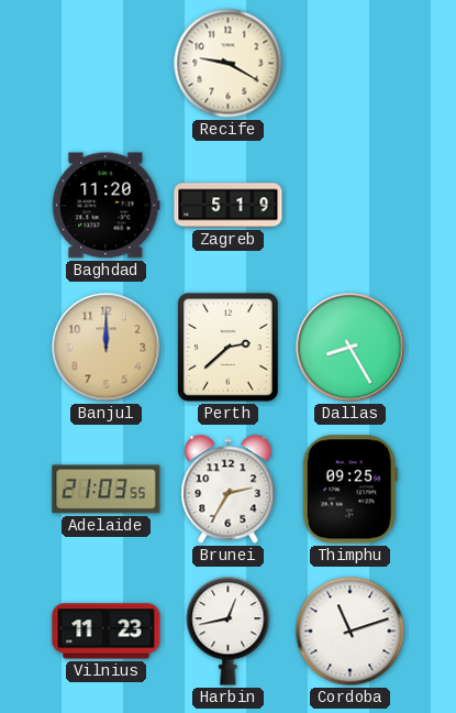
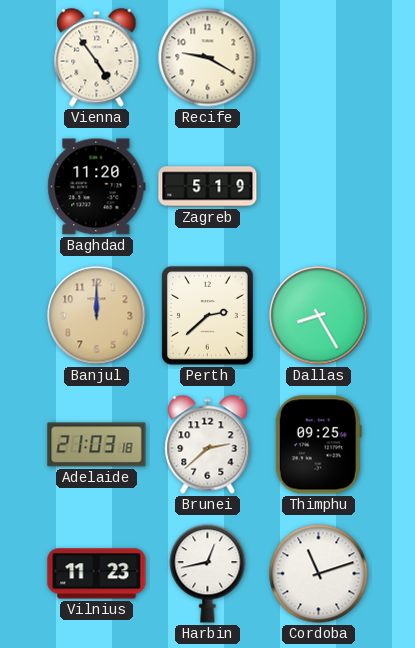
Vienna: none -> 4:54 (97, 58)
Adelaide: 21:03:55 -> 21:03:18 (97, 445)
Brunei: 2:35 -> 2:38 (208, 445)
